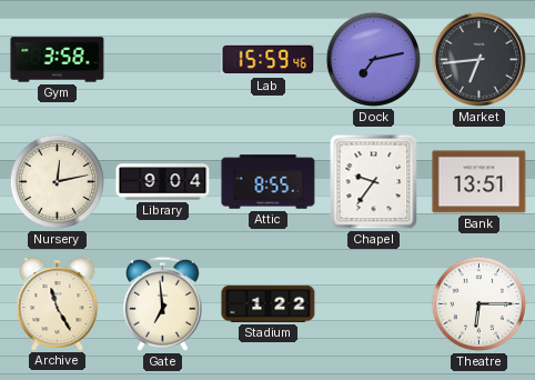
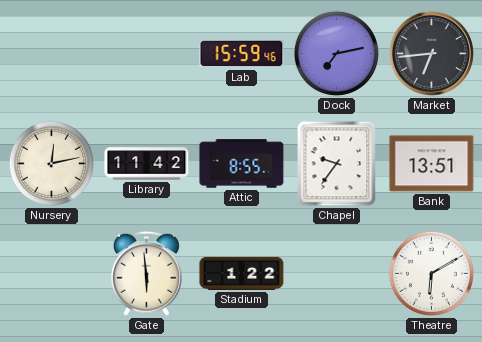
Gym: 3:58 -> none (58, 60)
Library: 9:04 -> 11:42 (147, 164)
Archive: 11:25 -> none (58, 303)
Gate: 6:59 -> 5:59 (146, 273)
Theatre: 6:15 -> 6:10 (431, 273)
